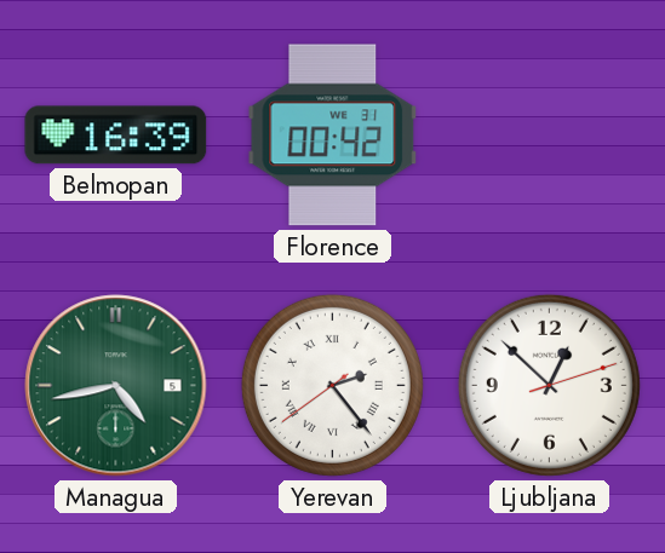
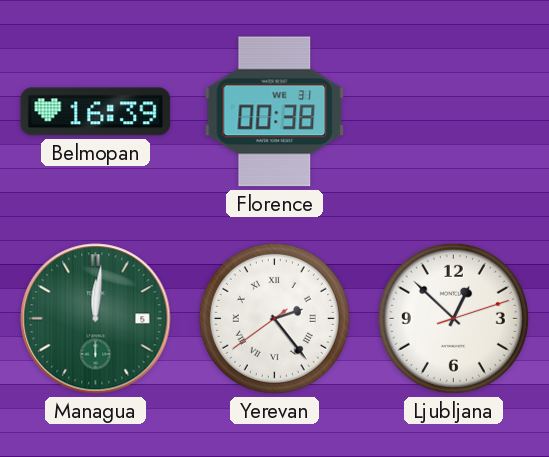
Florence: 00:42 -> 00:38 (275, 112)
Managua: 4:43 -> 12:01 (96, 319)
